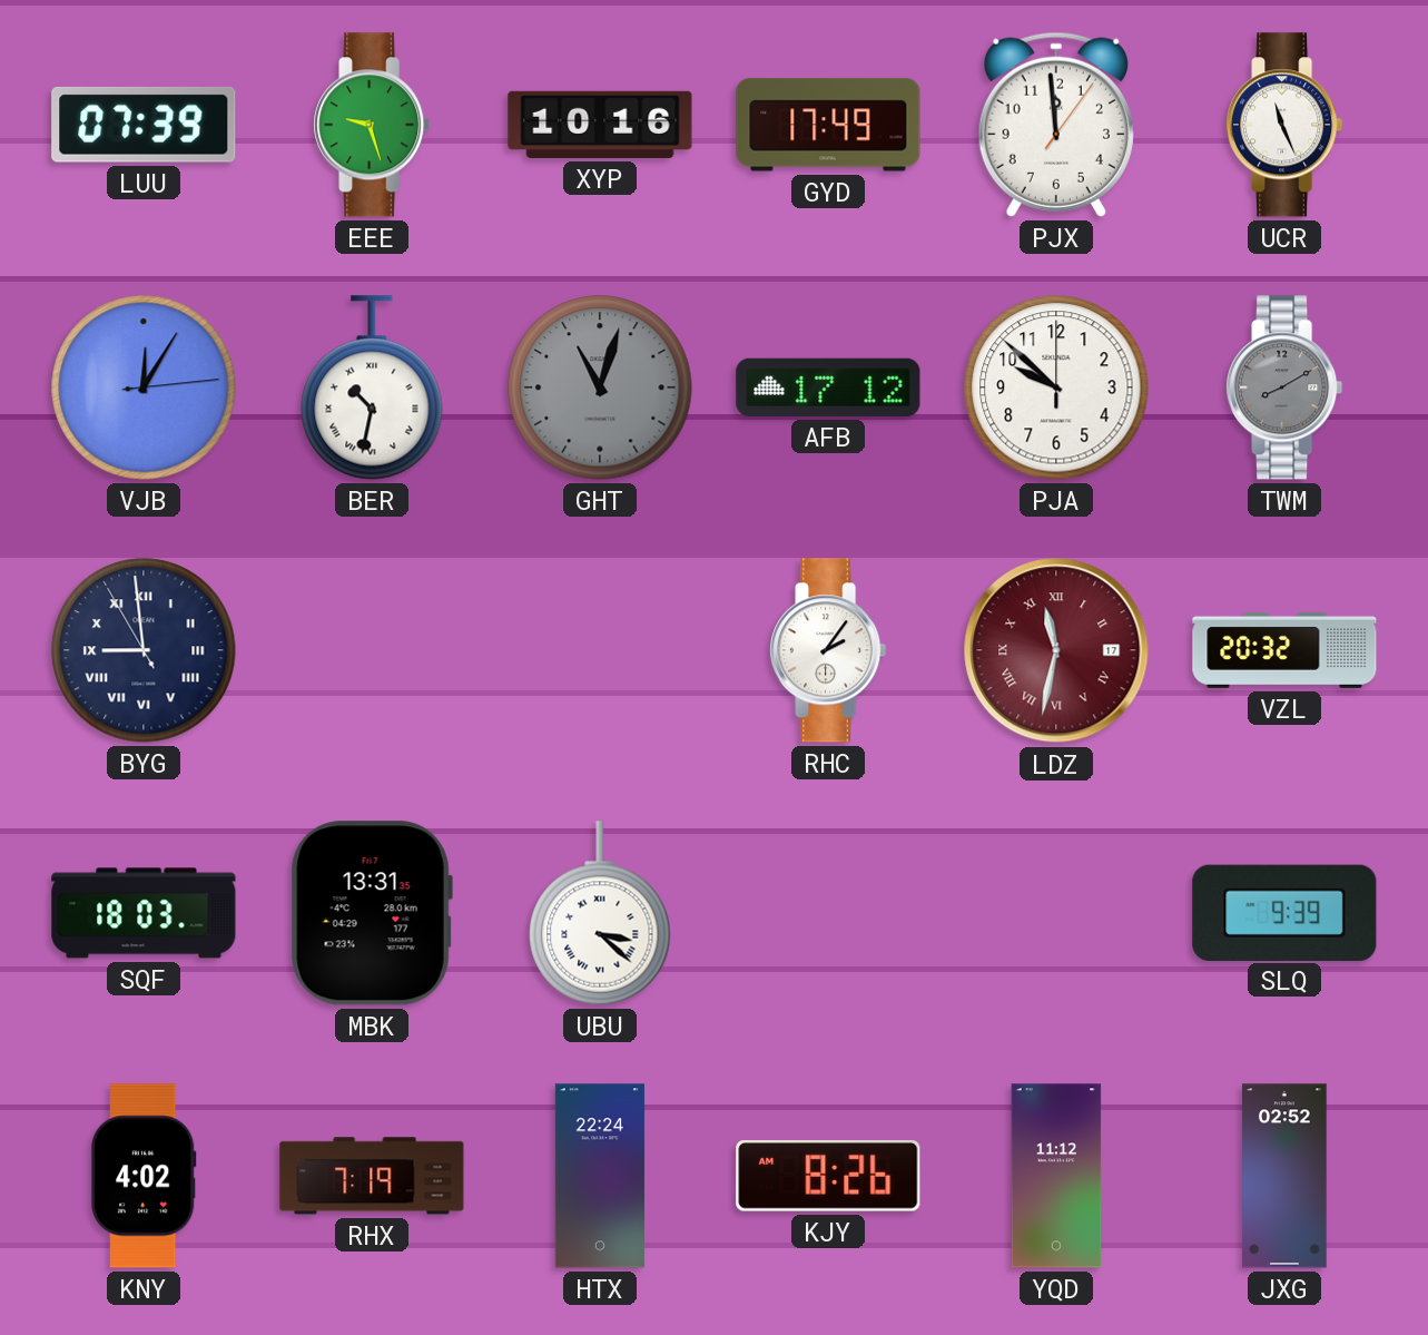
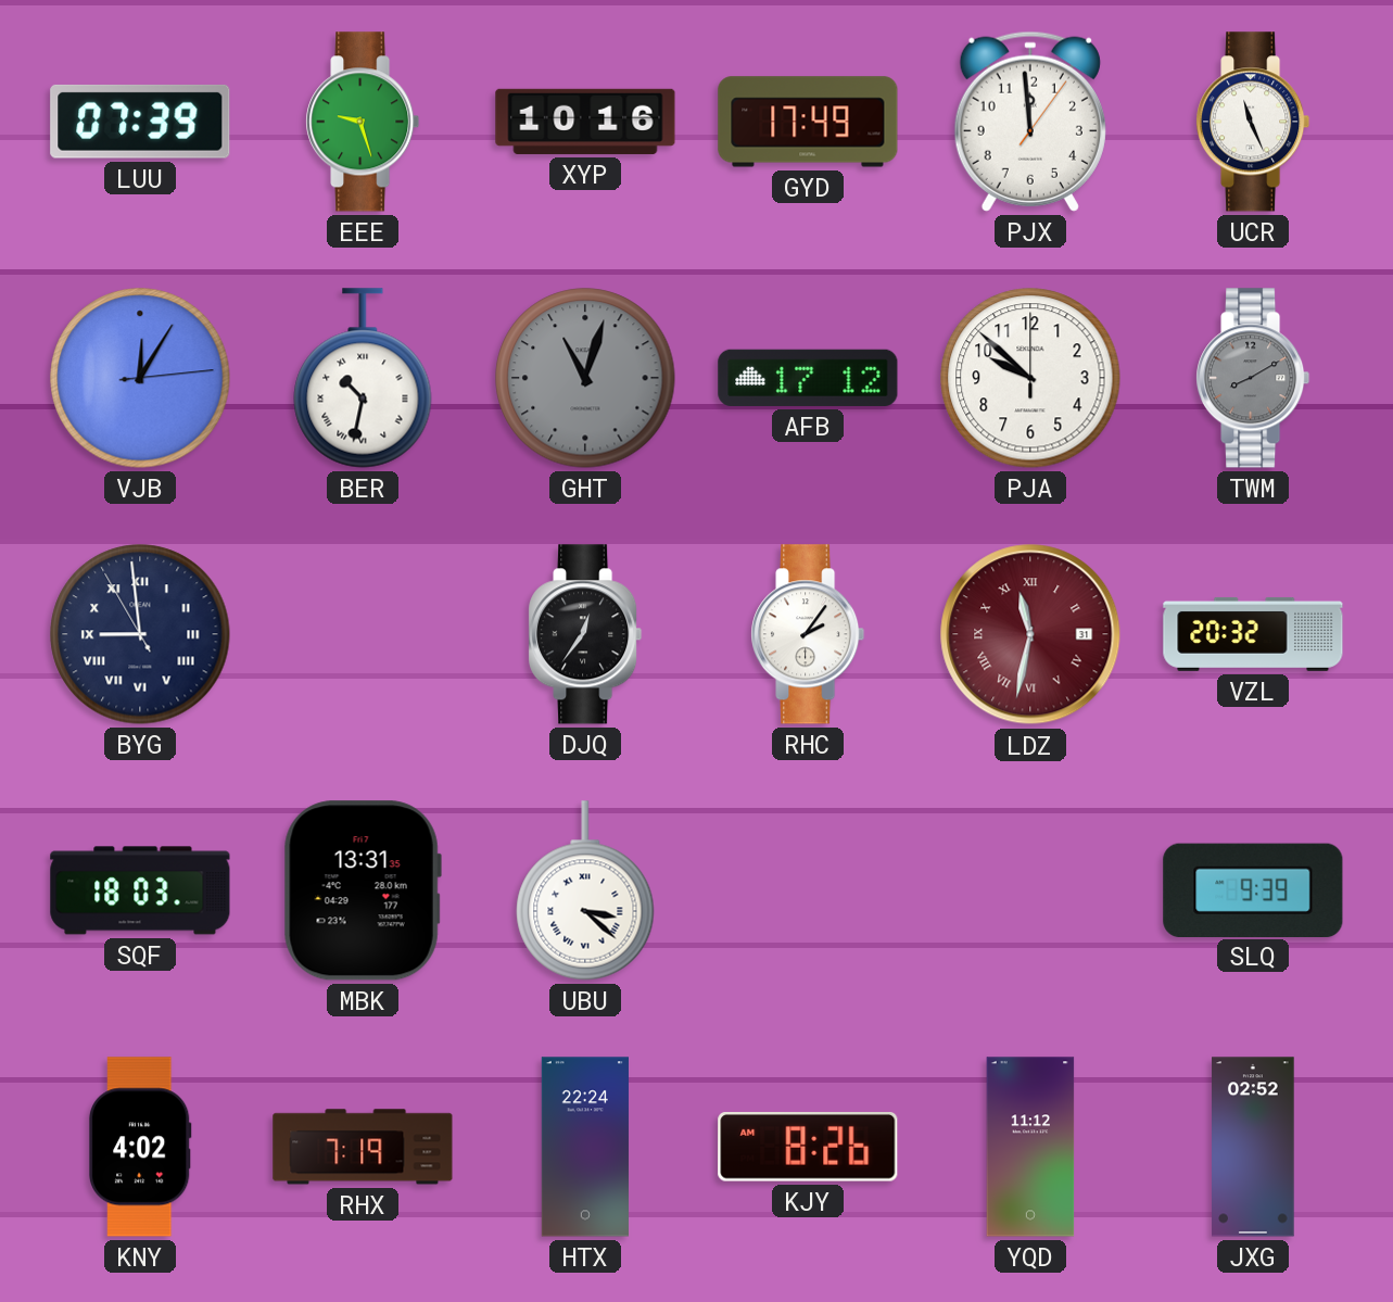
DJQ: none -> 12:36 (585, 634)
LDZ date: 17 -> 31 (1030, 634)
